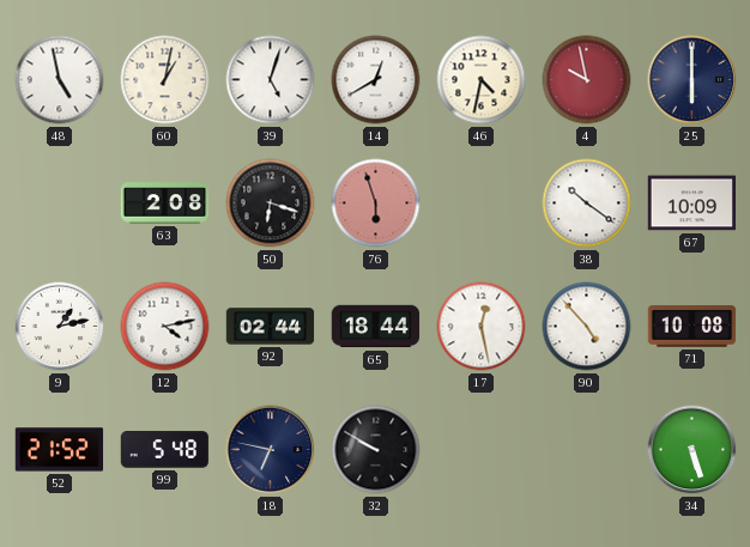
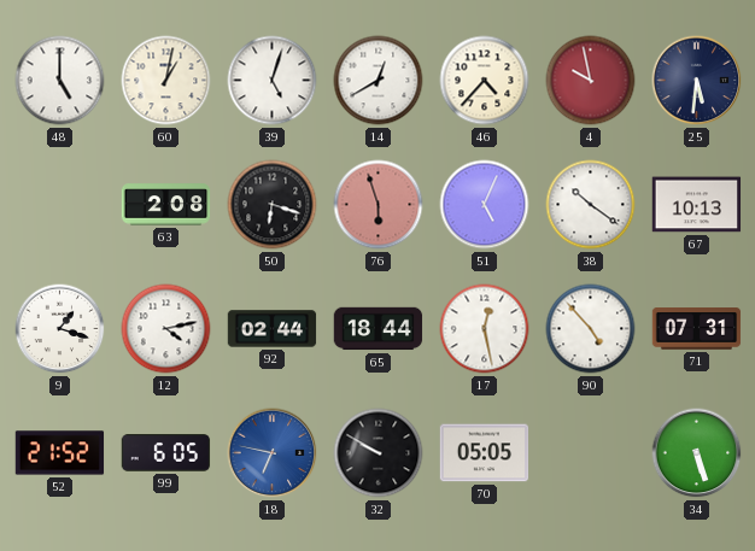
48: 4:58 -> 5:00 (60, 81)
46: 4:32 -> 4:37 (485, 81)
25: 6:00 -> 5:31 (697, 81)
51: none -> 5:04 (485, 205)
67: 10:09 -> 10:13 (697, 205)
9: 1:13 -> 1:18 (60, 329)
71: 10:08 -> 07:31 (697, 329)
99: 5:48 -> 6:05 (166, 453)
18 dial: navy -> blue (273, 453)
70: none -> 05:05 (485, 453)
